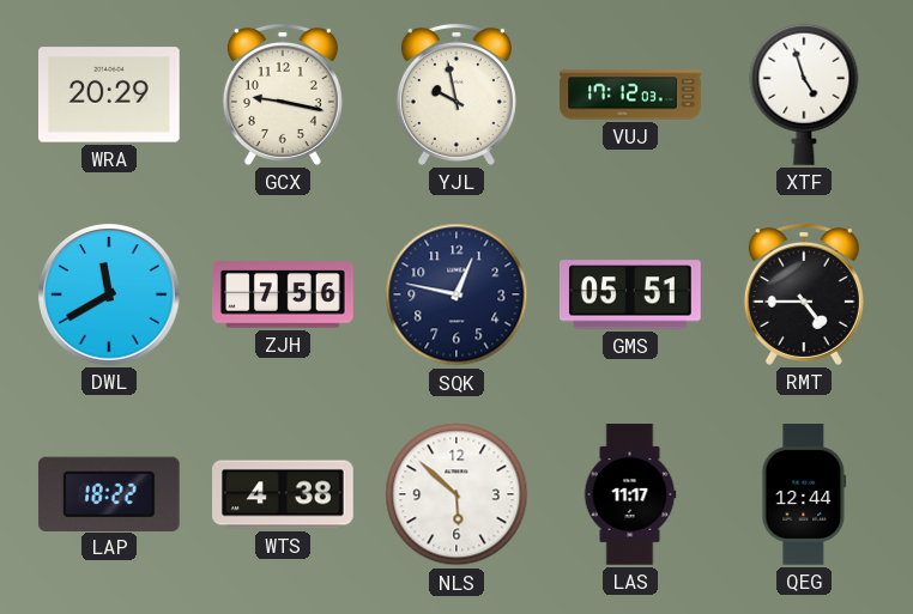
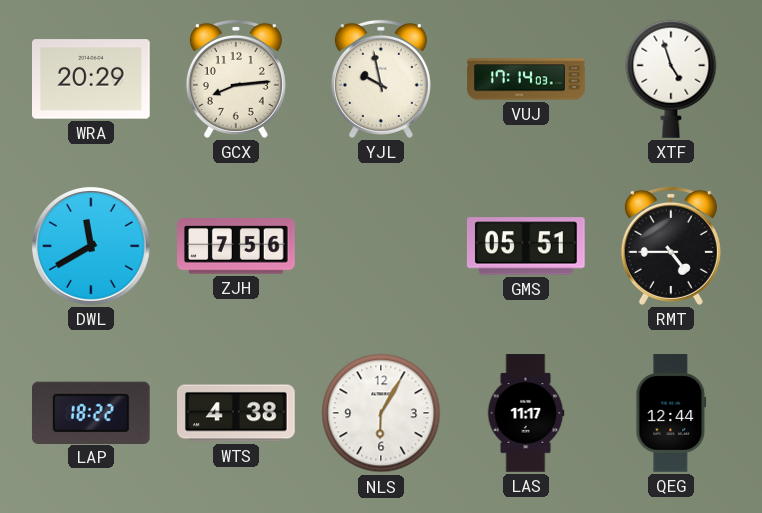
GCX: 9:17 -> 8:14 (236, 79)
VUJ: 17:12 -> 17:14 (526, 79)
SQK: 12:47 -> none (456, 294)
NLS: 5:52 -> 6:05 (381, 413)
